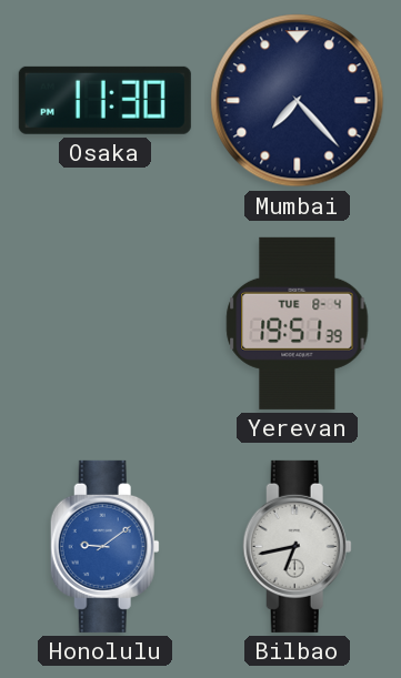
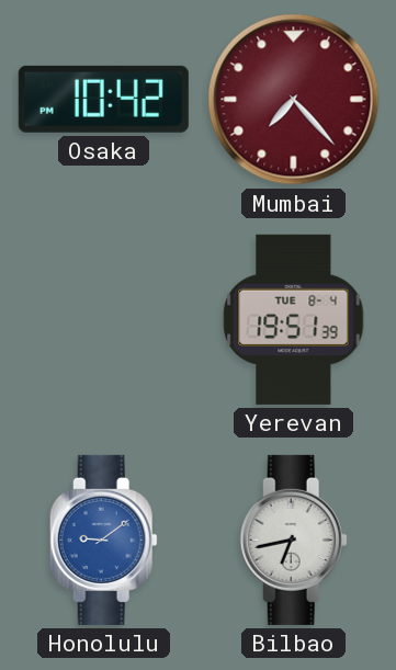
Osaka: 11:30 -> 10:42 (103, 99)
Mumbai dial: navy -> burgundy (294, 100)
